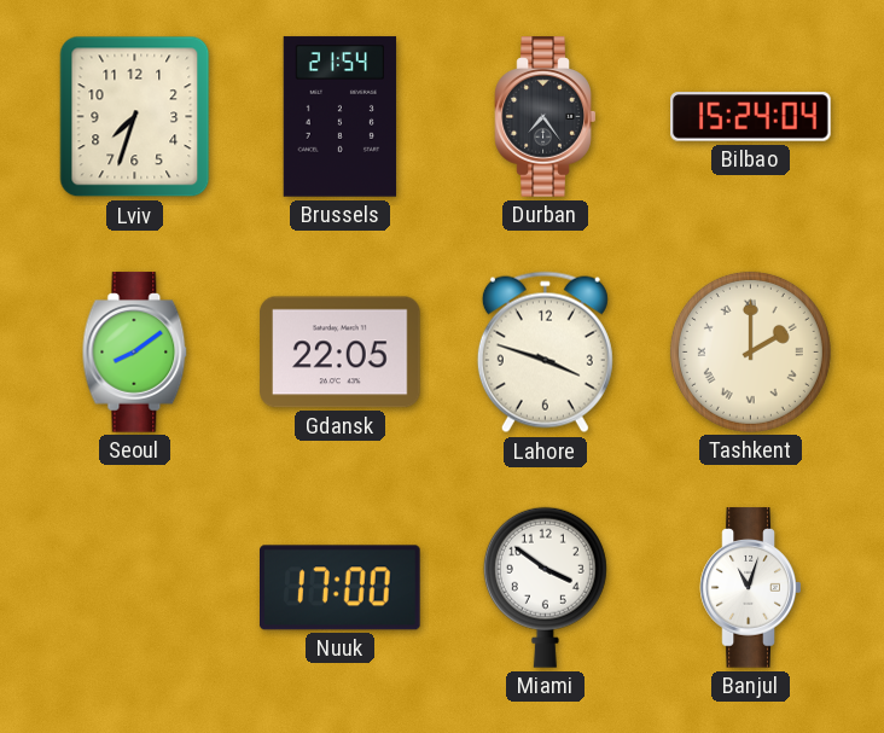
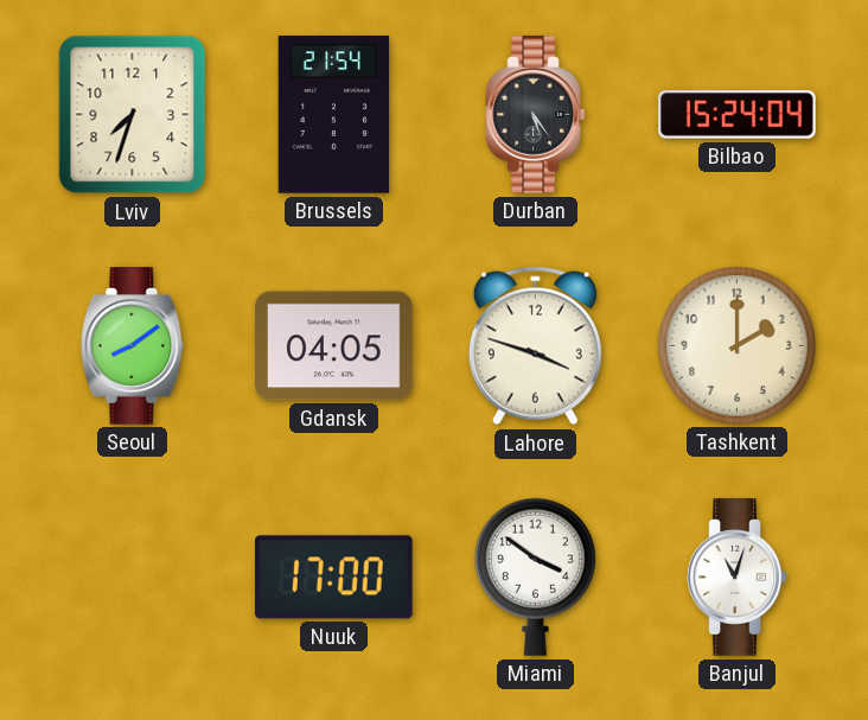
Durban: 7:24 -> 5:24 (536, 115)
Gdansk: 22:05 -> 04:05 (334, 346)
Tashkent numerals: Roman -> Arabic (736, 345)
